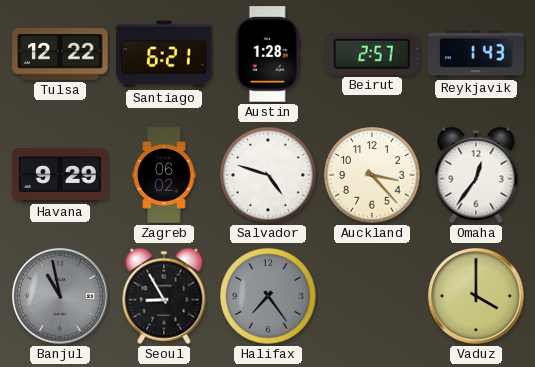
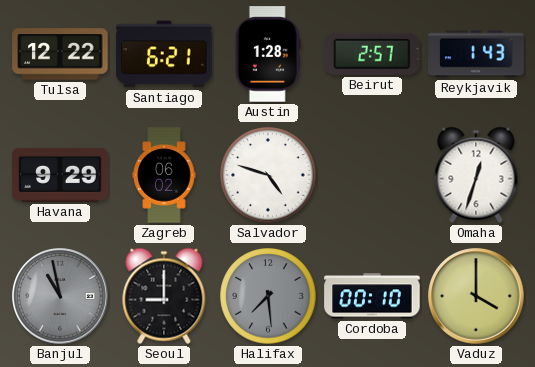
Auckland: 3:23 -> none (372, 175)
Omaha: 12:36 -> 12:33 (476, 175)
Seoul: 8:55 -> 9:00 (164, 296)
Halifax: 7:24 -> 7:29 (268, 296)
Cordoba: none -> 00:10 (372, 296)
